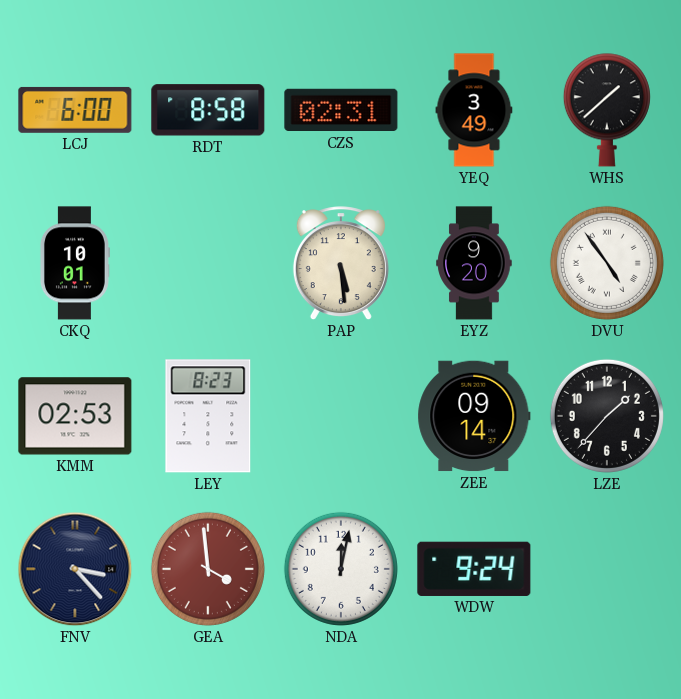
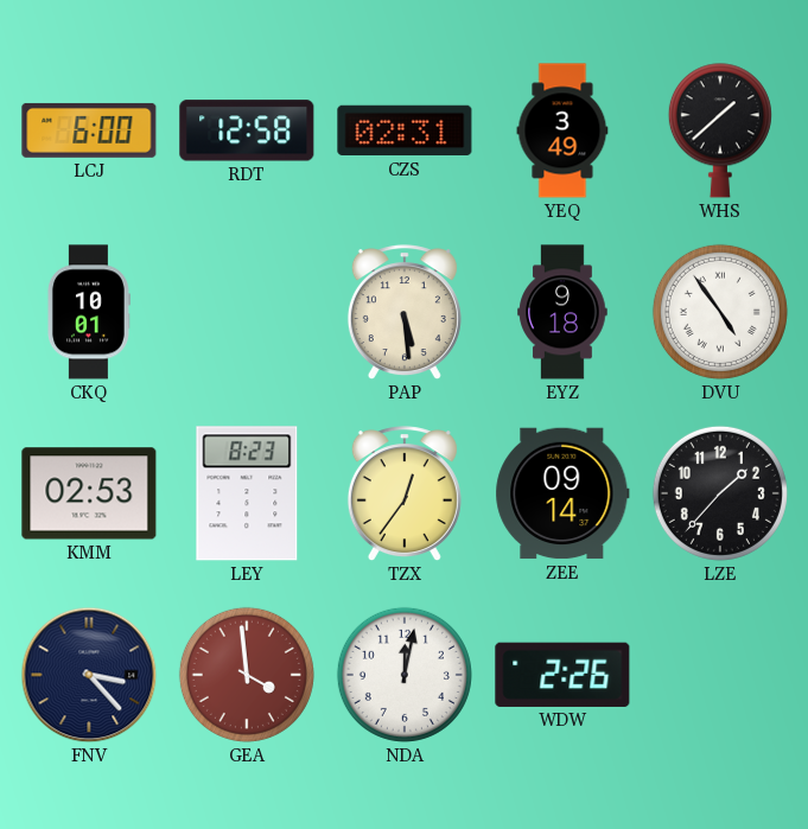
RDT: 8:58 -> 12:58 (247, 130)
EYZ: 9:20 -> 9:18 (562, 312)
TZX: none -> 12:36 (405, 495)
WDW: 9:24 -> 2:26 (562, 675)
